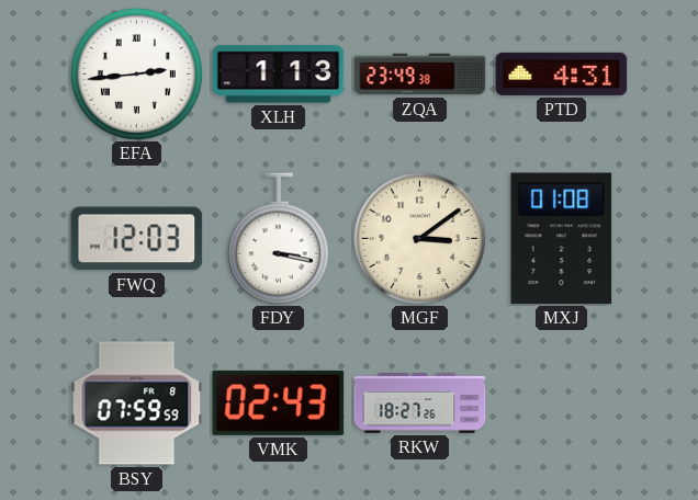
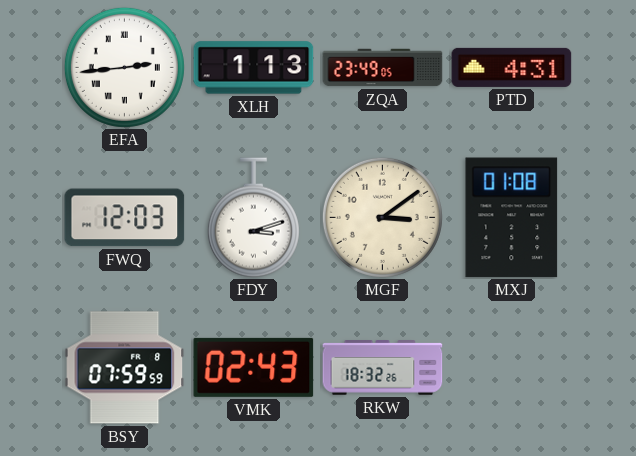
ZQA: 23:49:38 -> 23:49:05 (383, 68)
FDY: 3:17 -> 3:12 (253, 218)
RKW: 18:27 -> 18:32 (383, 368)
